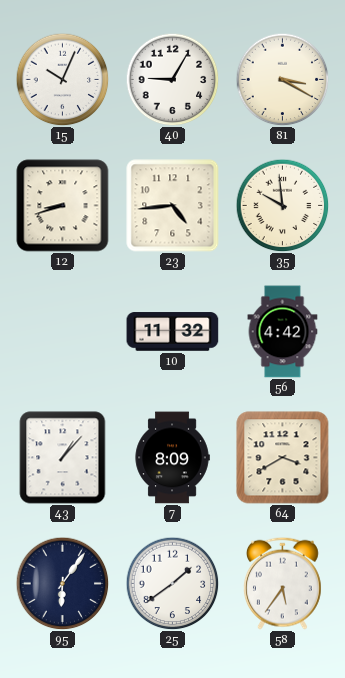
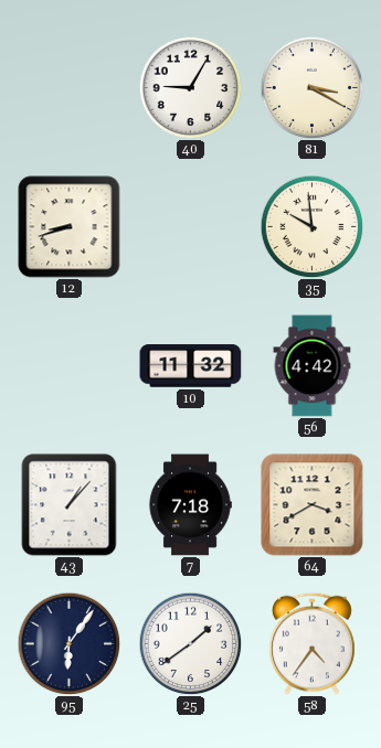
15: 10:04 -> none (62, 79)
23: 4:44 -> none (173, 206)
7: 8:09 -> 7:18 (190, 505)
58: 5:36 -> 4:36 (313, 643)
